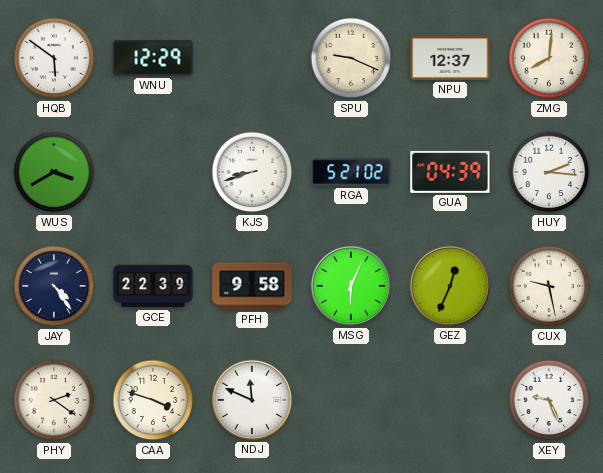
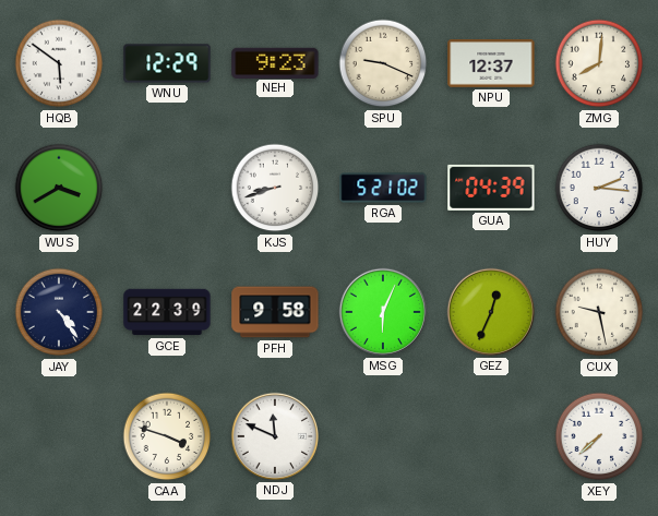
NEH: none -> 9:23 (275, 62)
PHY: 2:21 -> none (54, 400)
XEY: 9:26 -> 7:38 (599, 436)
